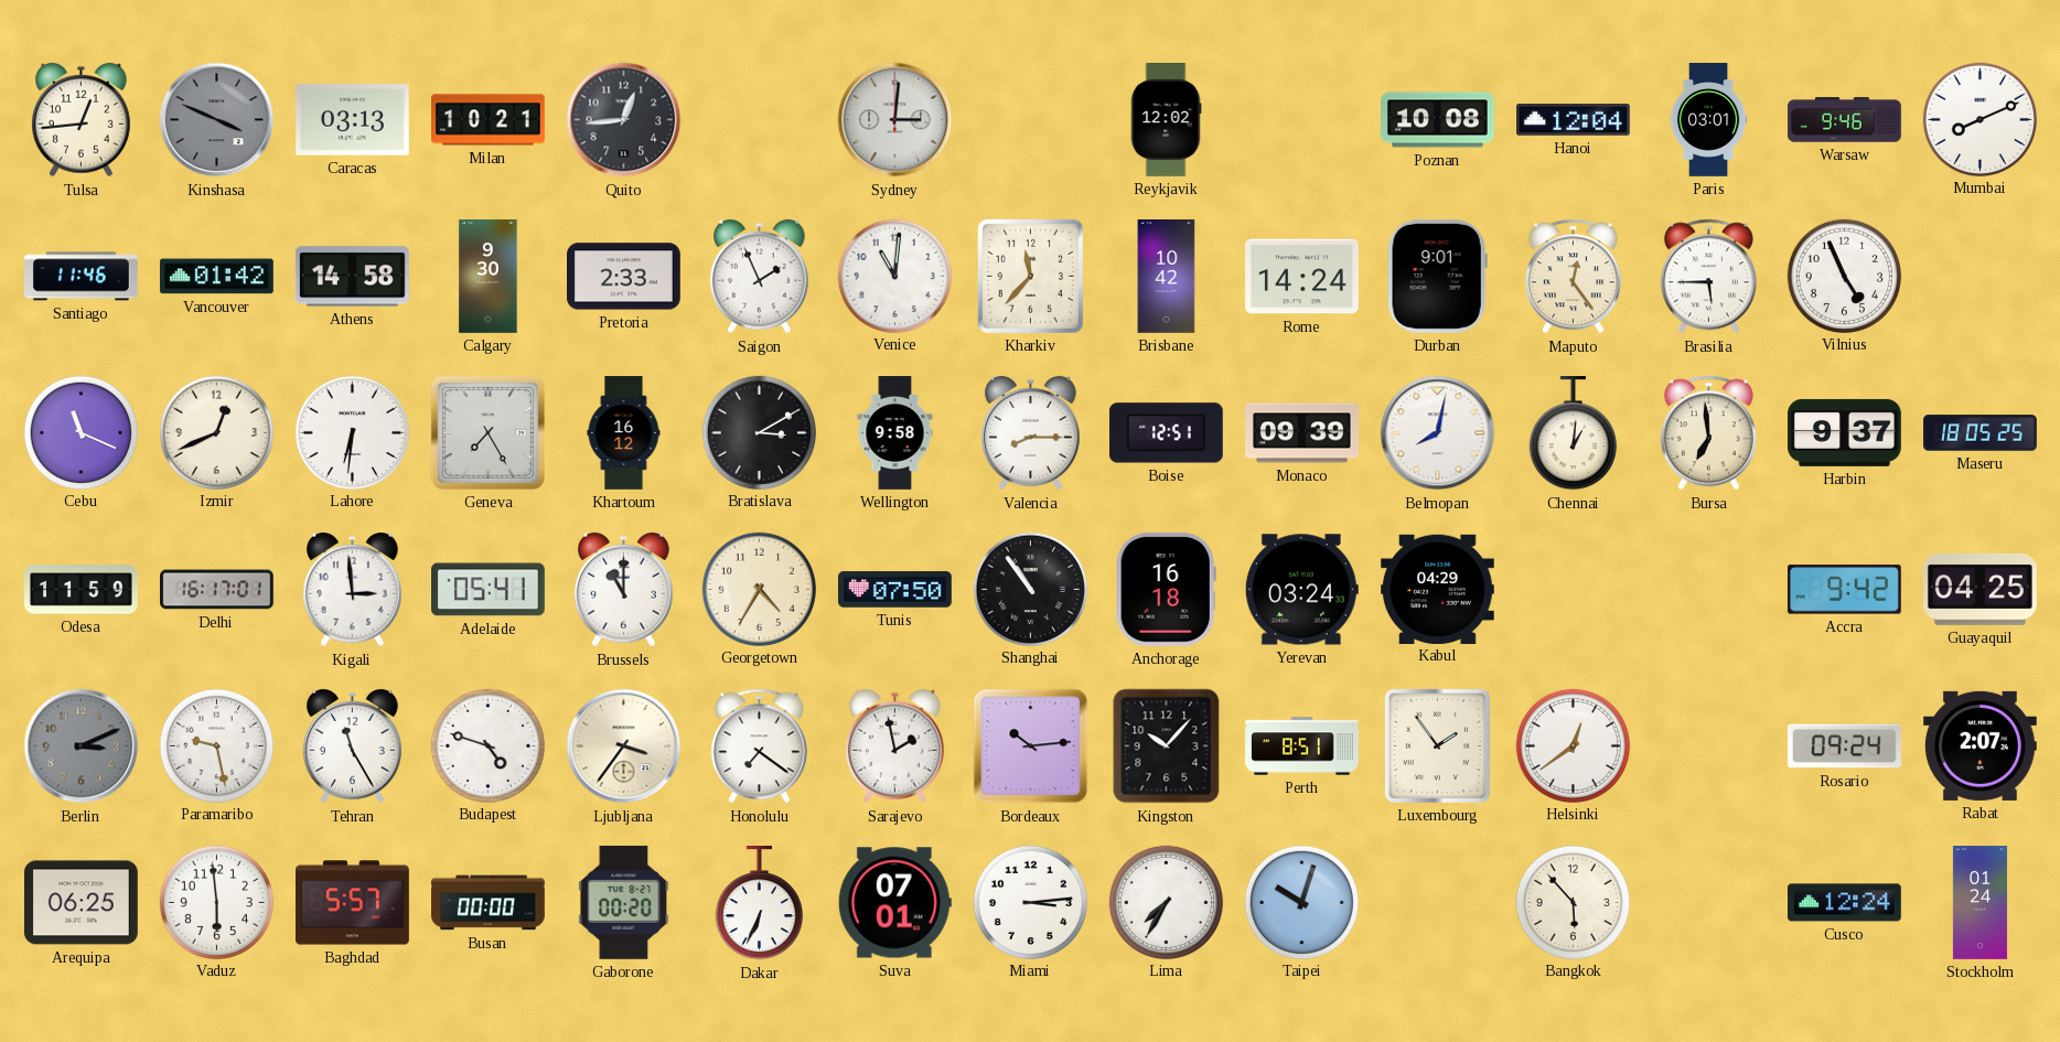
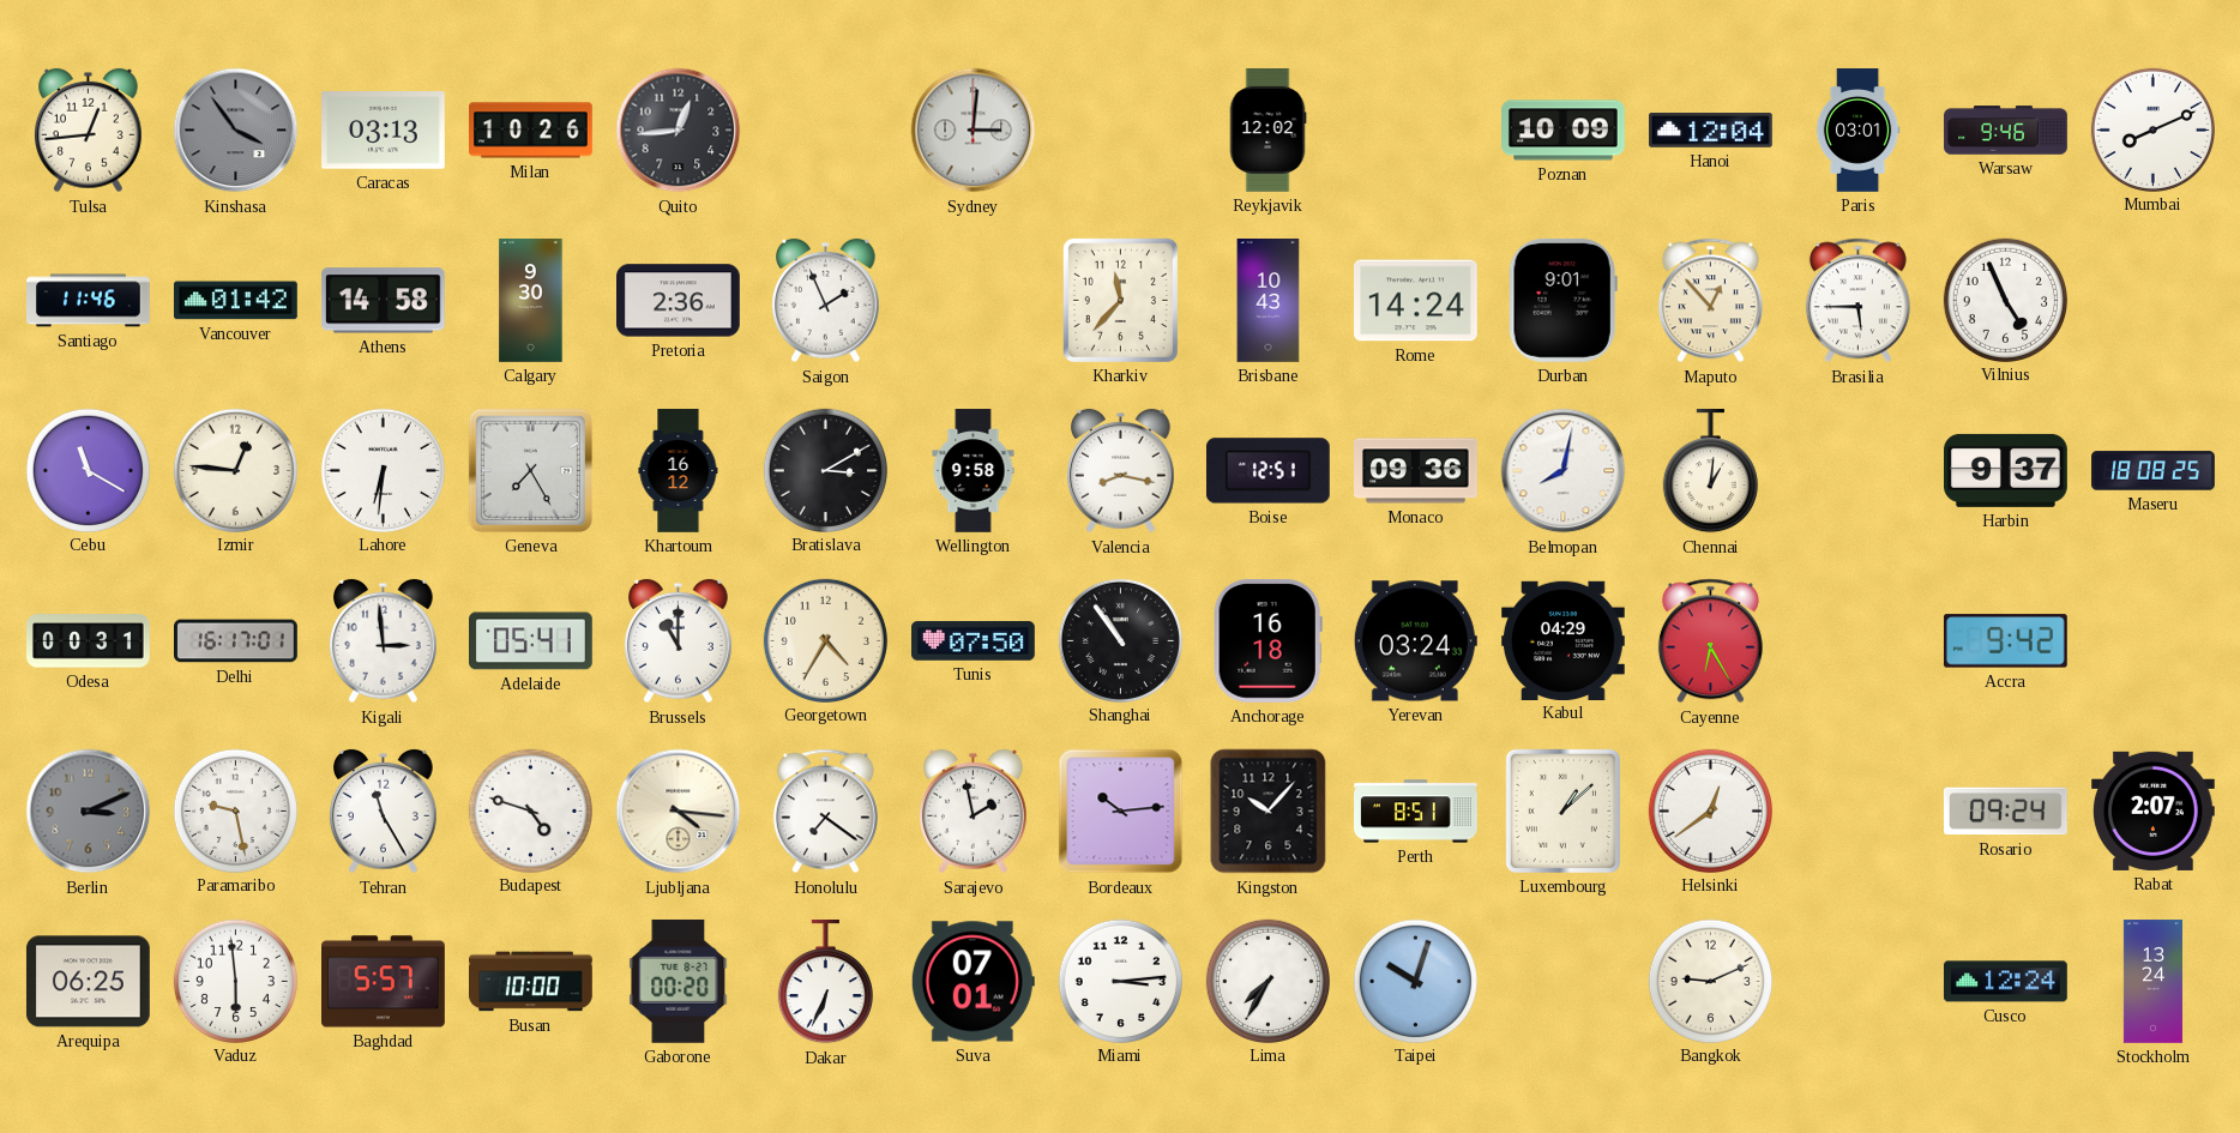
Kinshasa: 3:49 -> 3:54 (236, 131)
Milan: 10:21 -> 10:26 (531, 131)
Poznan: 10:08 -> 10:09 (1564, 131)
Pretoria: 2:33 -> 2:36 (679, 301)
Venice: 11:01 -> none (894, 276)
Brisbane: 10:42 -> 10:43 (1269, 301)
Maputo: 12:24 -> 12:53 (1710, 301)
Cebu: 11:19 -> 11:20 (88, 470)
Izmir: 12:41 -> 12:46 (235, 470)
Valencia: 8:15 -> 8:17 (1121, 471)
Monaco: 09:39 -> 09:36 (1416, 471)
Bursa: 6:59 -> none (1708, 433)
Maseru: 18:05 -> 18:08 (2154, 471)
Odesa: 11:59 -> 00:31 (89, 641)
Cayenne: none -> 6:25 (1710, 641)
Guayaquil: 04:25 -> none (1981, 589)
Ljubljana: 3:36 -> 4:16 (679, 812)
Luxembourg: 1:54 -> 1:08 (1562, 810)
Busan: 00:00 -> 10:00 (531, 982)
Bangkok: 5:53 -> 9:11 (1710, 981)
Stockholm: 01:24 -> 13:24 (2152, 982)
